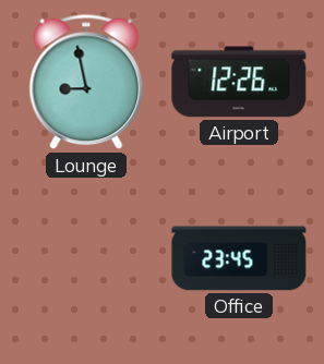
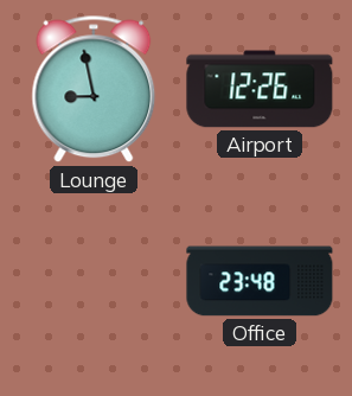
Office: 23:45 -> 23:48 (260, 281)
